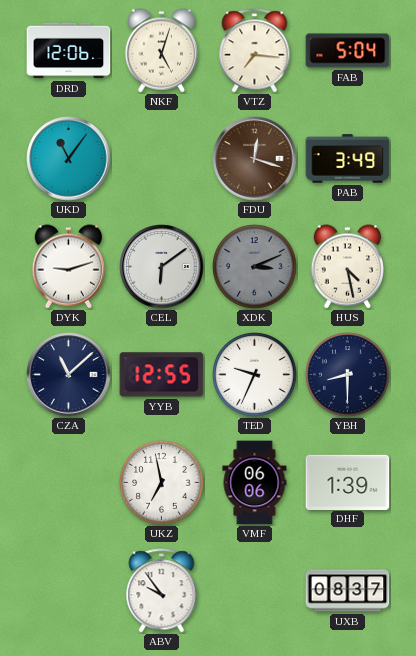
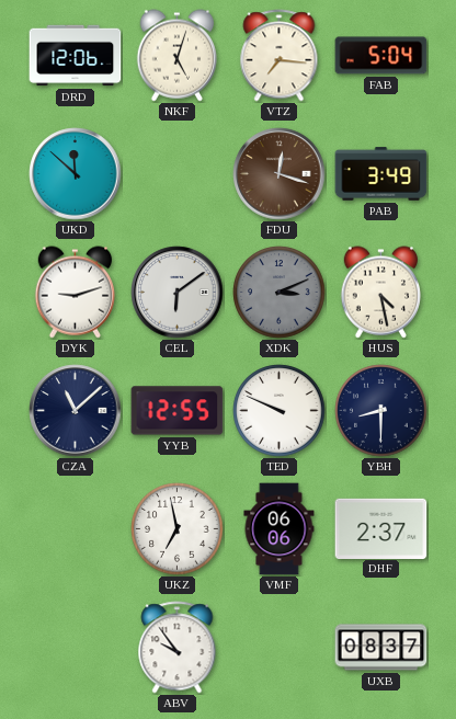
UKD: 11:06 -> 11:52 (76, 174)
TED: 9:34 -> 9:49 (280, 411)
DHF: 1:39 -> 2:37 (381, 528)
